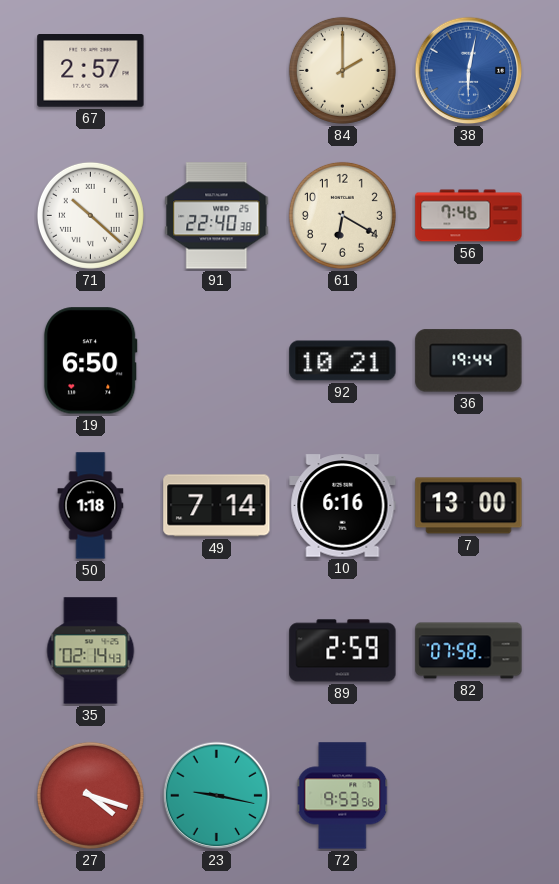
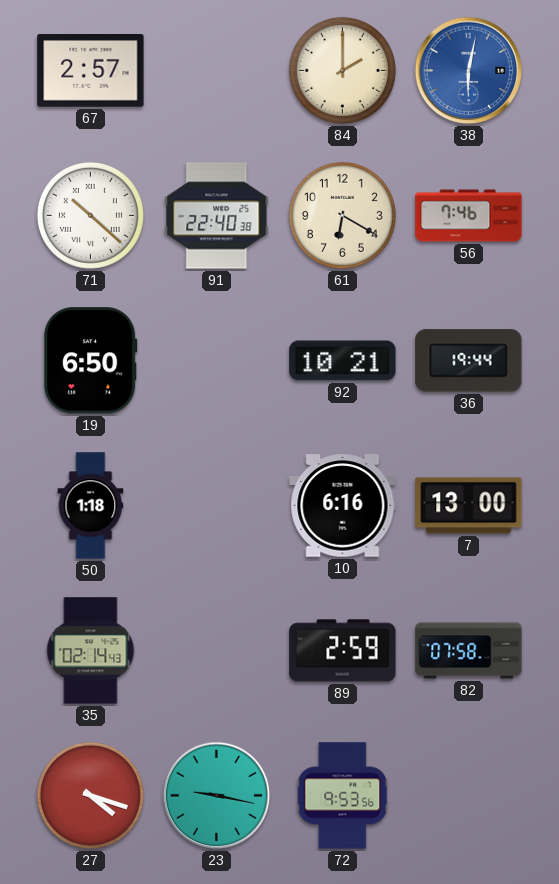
49: 7:14 -> none (217, 506)
